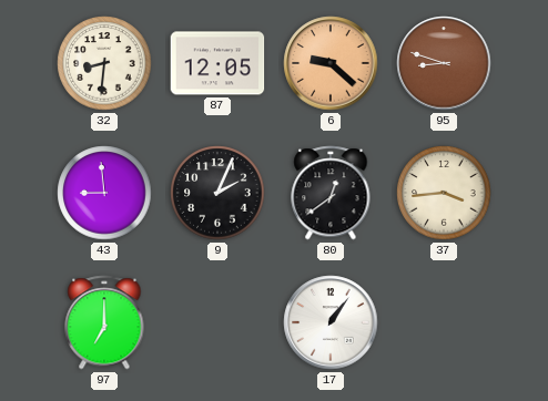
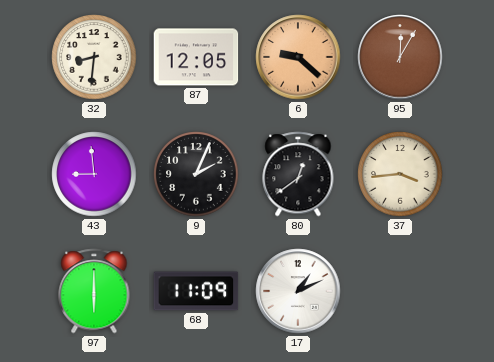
95: 8:48 -> 12:05 (400, 57)
97: 7:00 -> 6:00 (94, 291)
68: none -> 11:09 (196, 291)
17: 1:06 -> 1:11 (298, 291)
